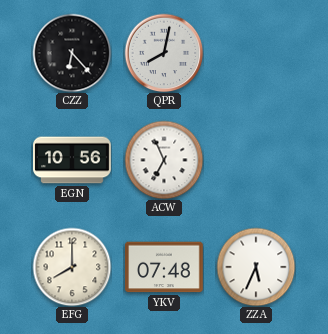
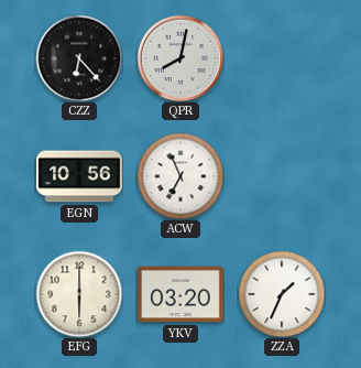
EFG: 8:00 -> 6:00 (79, 294)
YKV: 07:48 -> 03:20 (182, 294)
ZZA: 5:34 -> 1:34 (282, 294)
